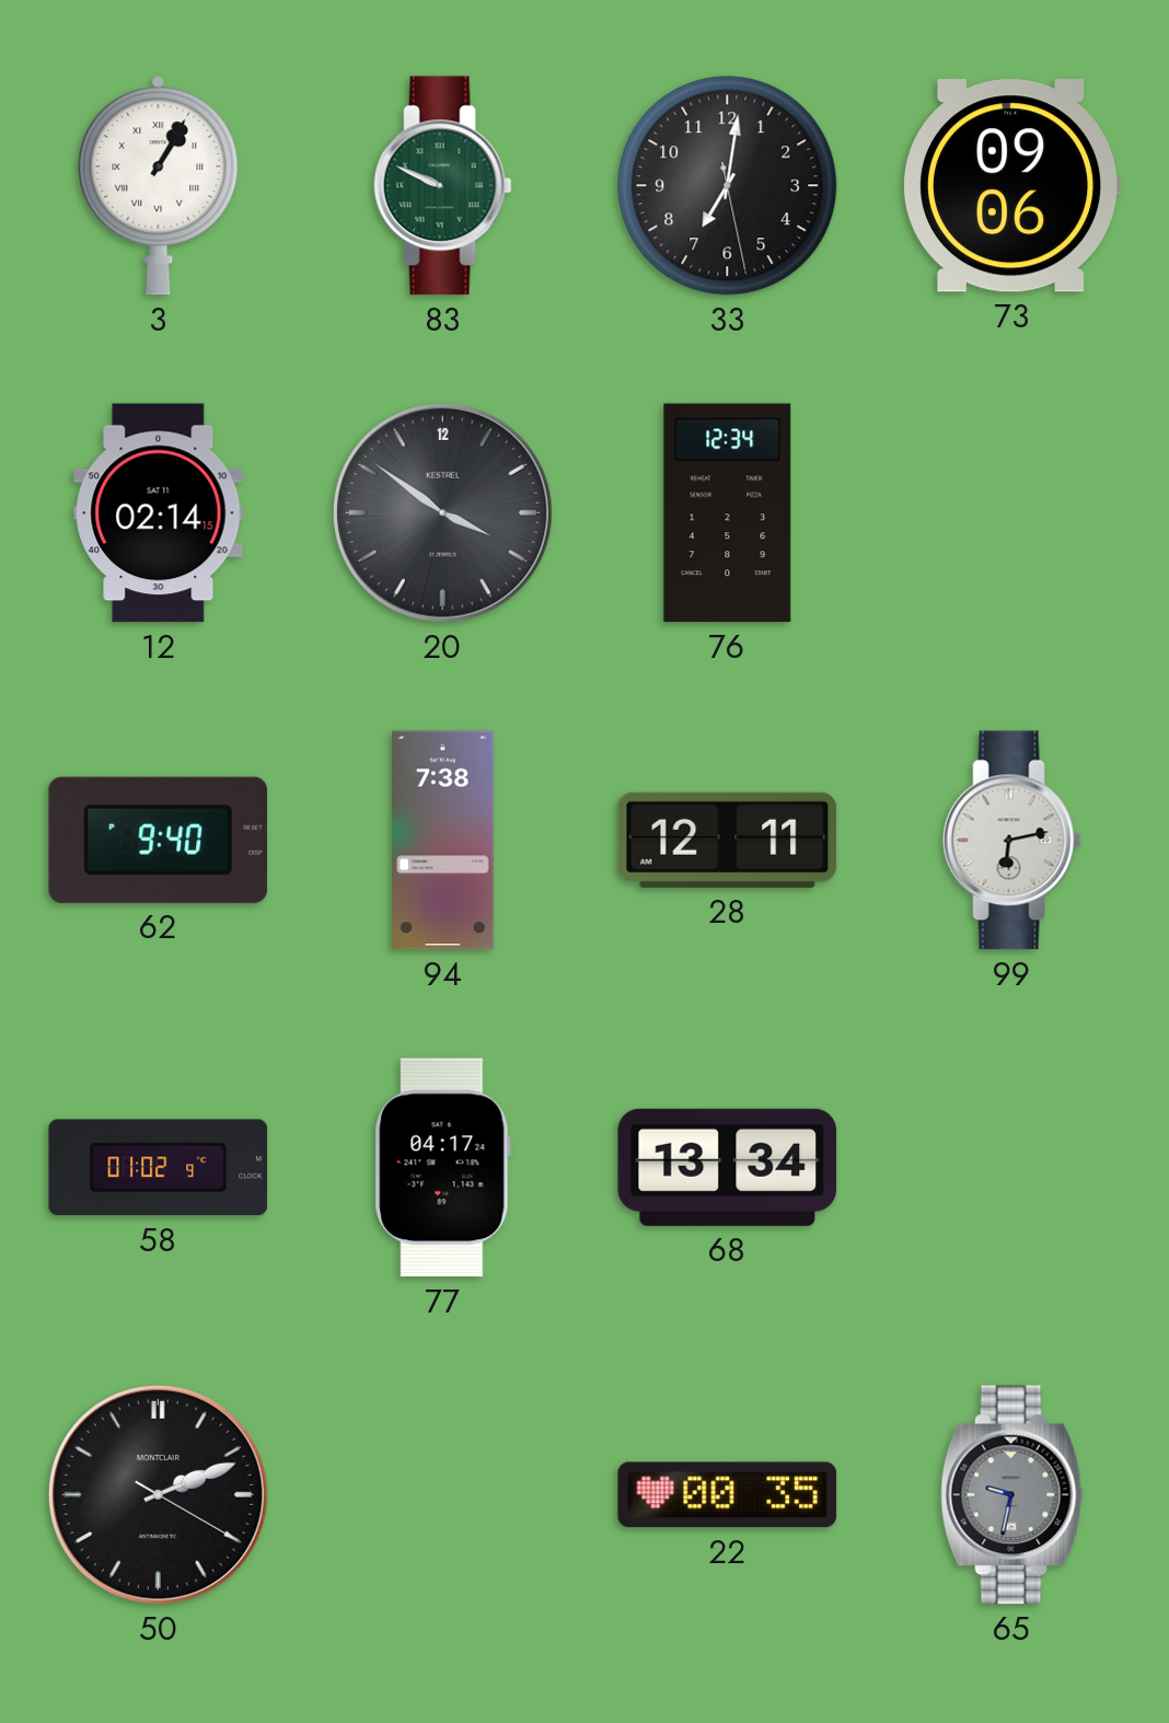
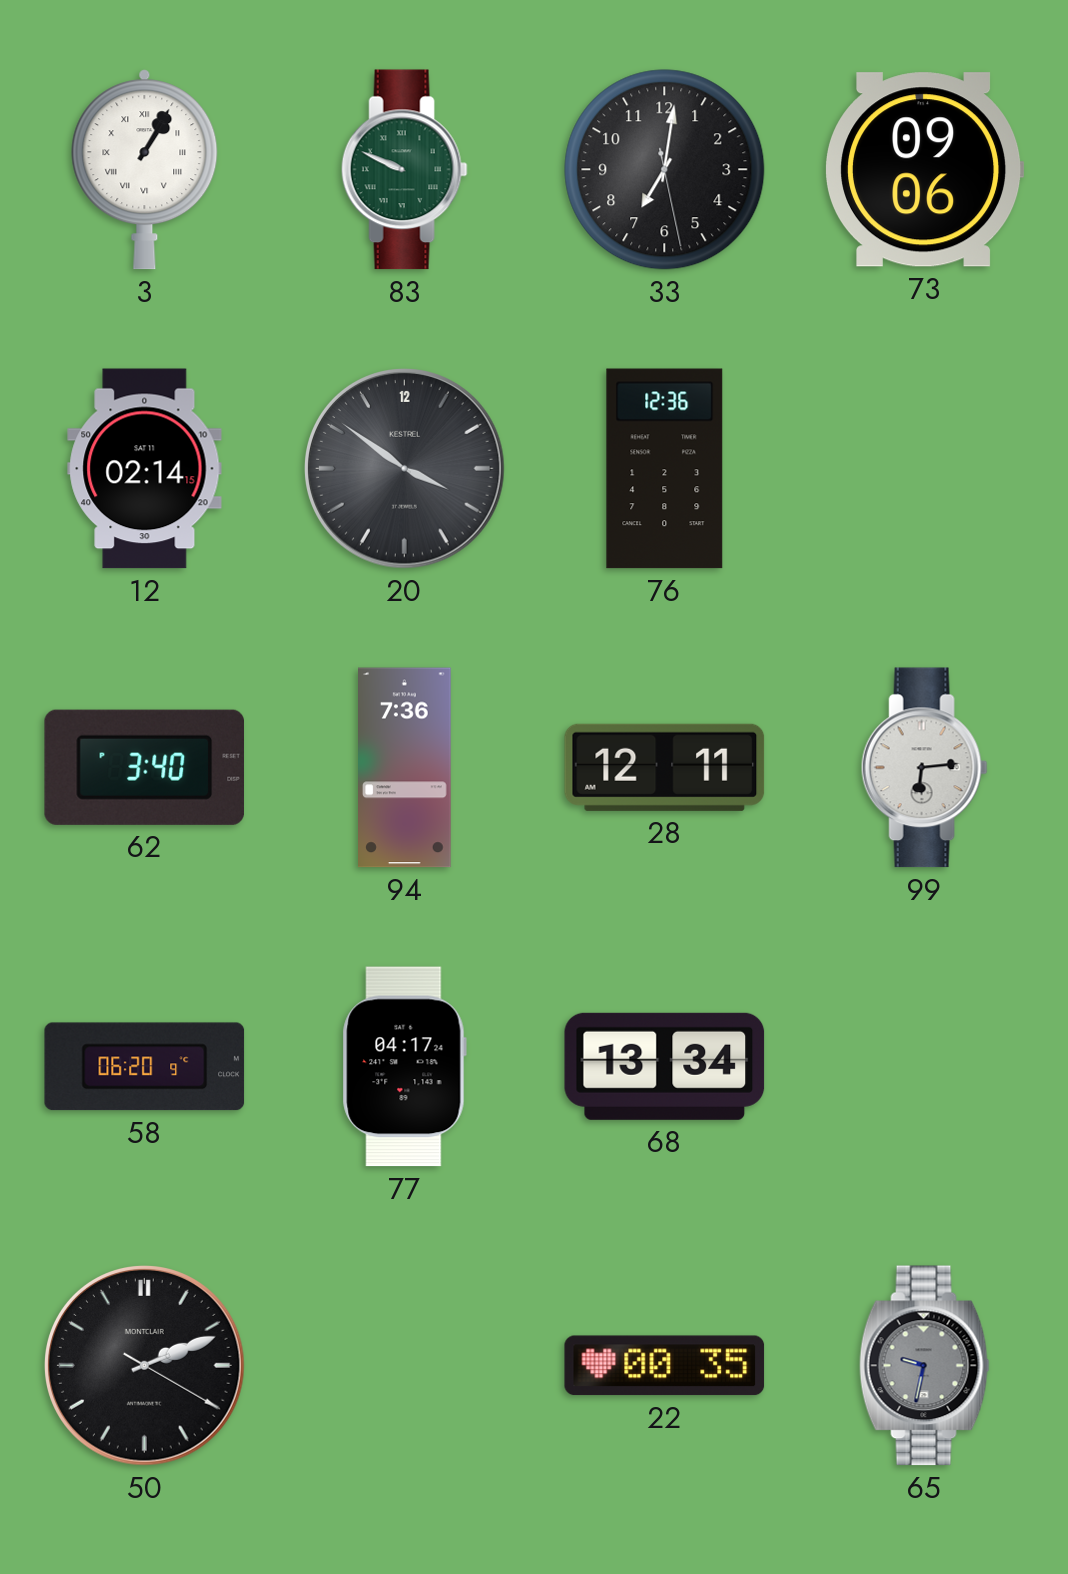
76: 12:34 -> 12:36 (665, 469)
62: 9:40 -> 3:40 (144, 767)
94: 7:38 -> 7:36 (405, 768)
99: 6:13 -> 6:14 (924, 768)
58: 01:02 -> 06:20 (145, 1067)
